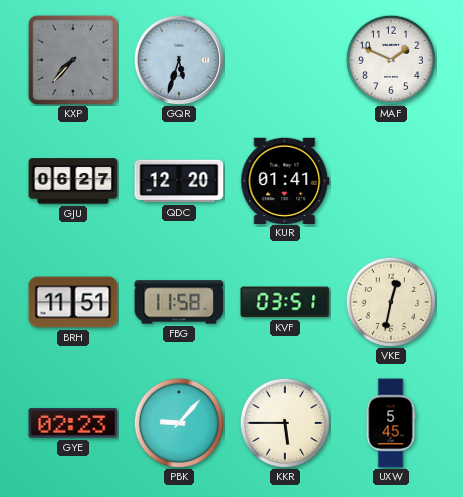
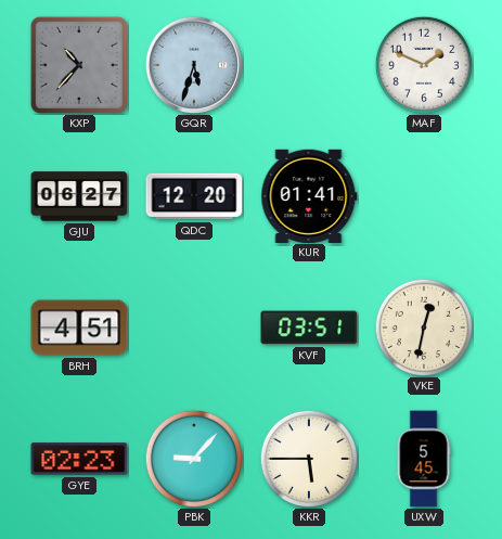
KXP: 7:37 -> 10:37 (79, 65)
BRH: 11:51 -> 4:51 (79, 328)
FBG: 11:58 -> none (179, 302)
